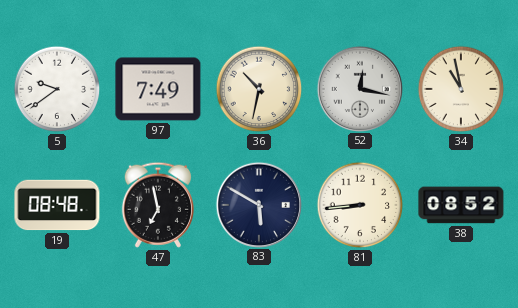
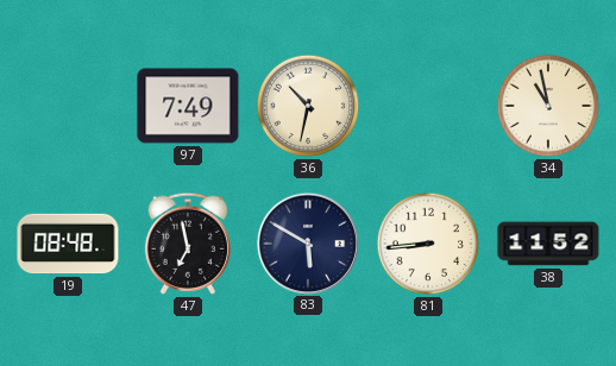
5: 9:39 -> none (57, 89)
52: 12:17 -> none (359, 88)
38: 08:52 -> 11:52 (548, 244)
